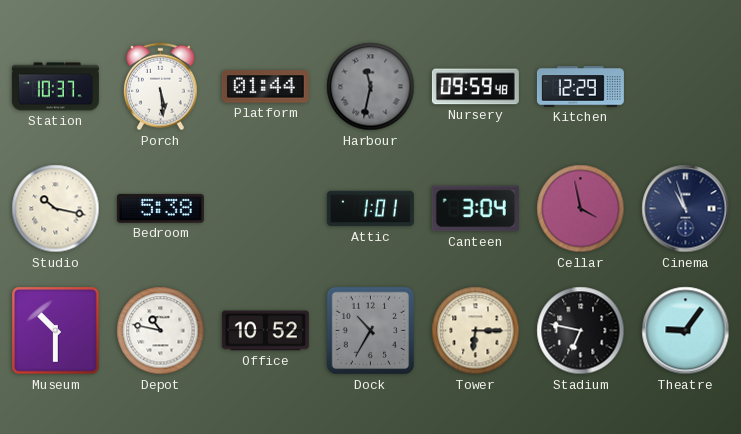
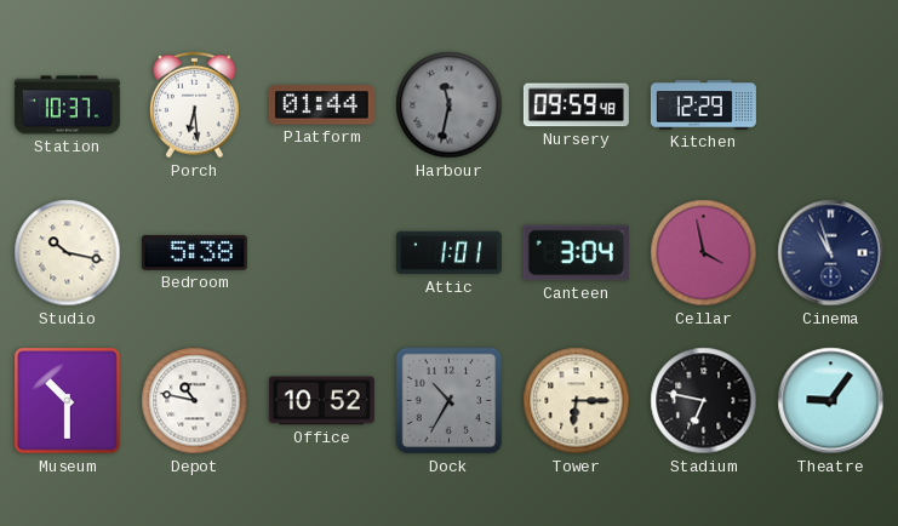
Porch: 5:29 -> 6:29 (194, 105)
